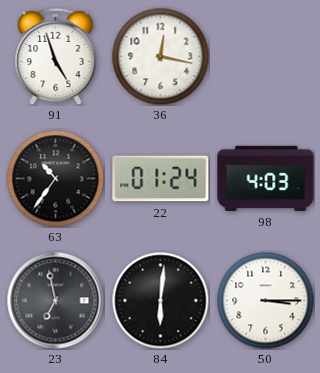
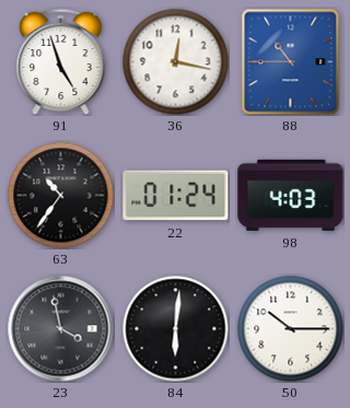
88: none -> 10:45 (291, 61)
23: 6:58 -> 3:58 (61, 329)
50: 3:15 -> 10:15 (290, 328)
